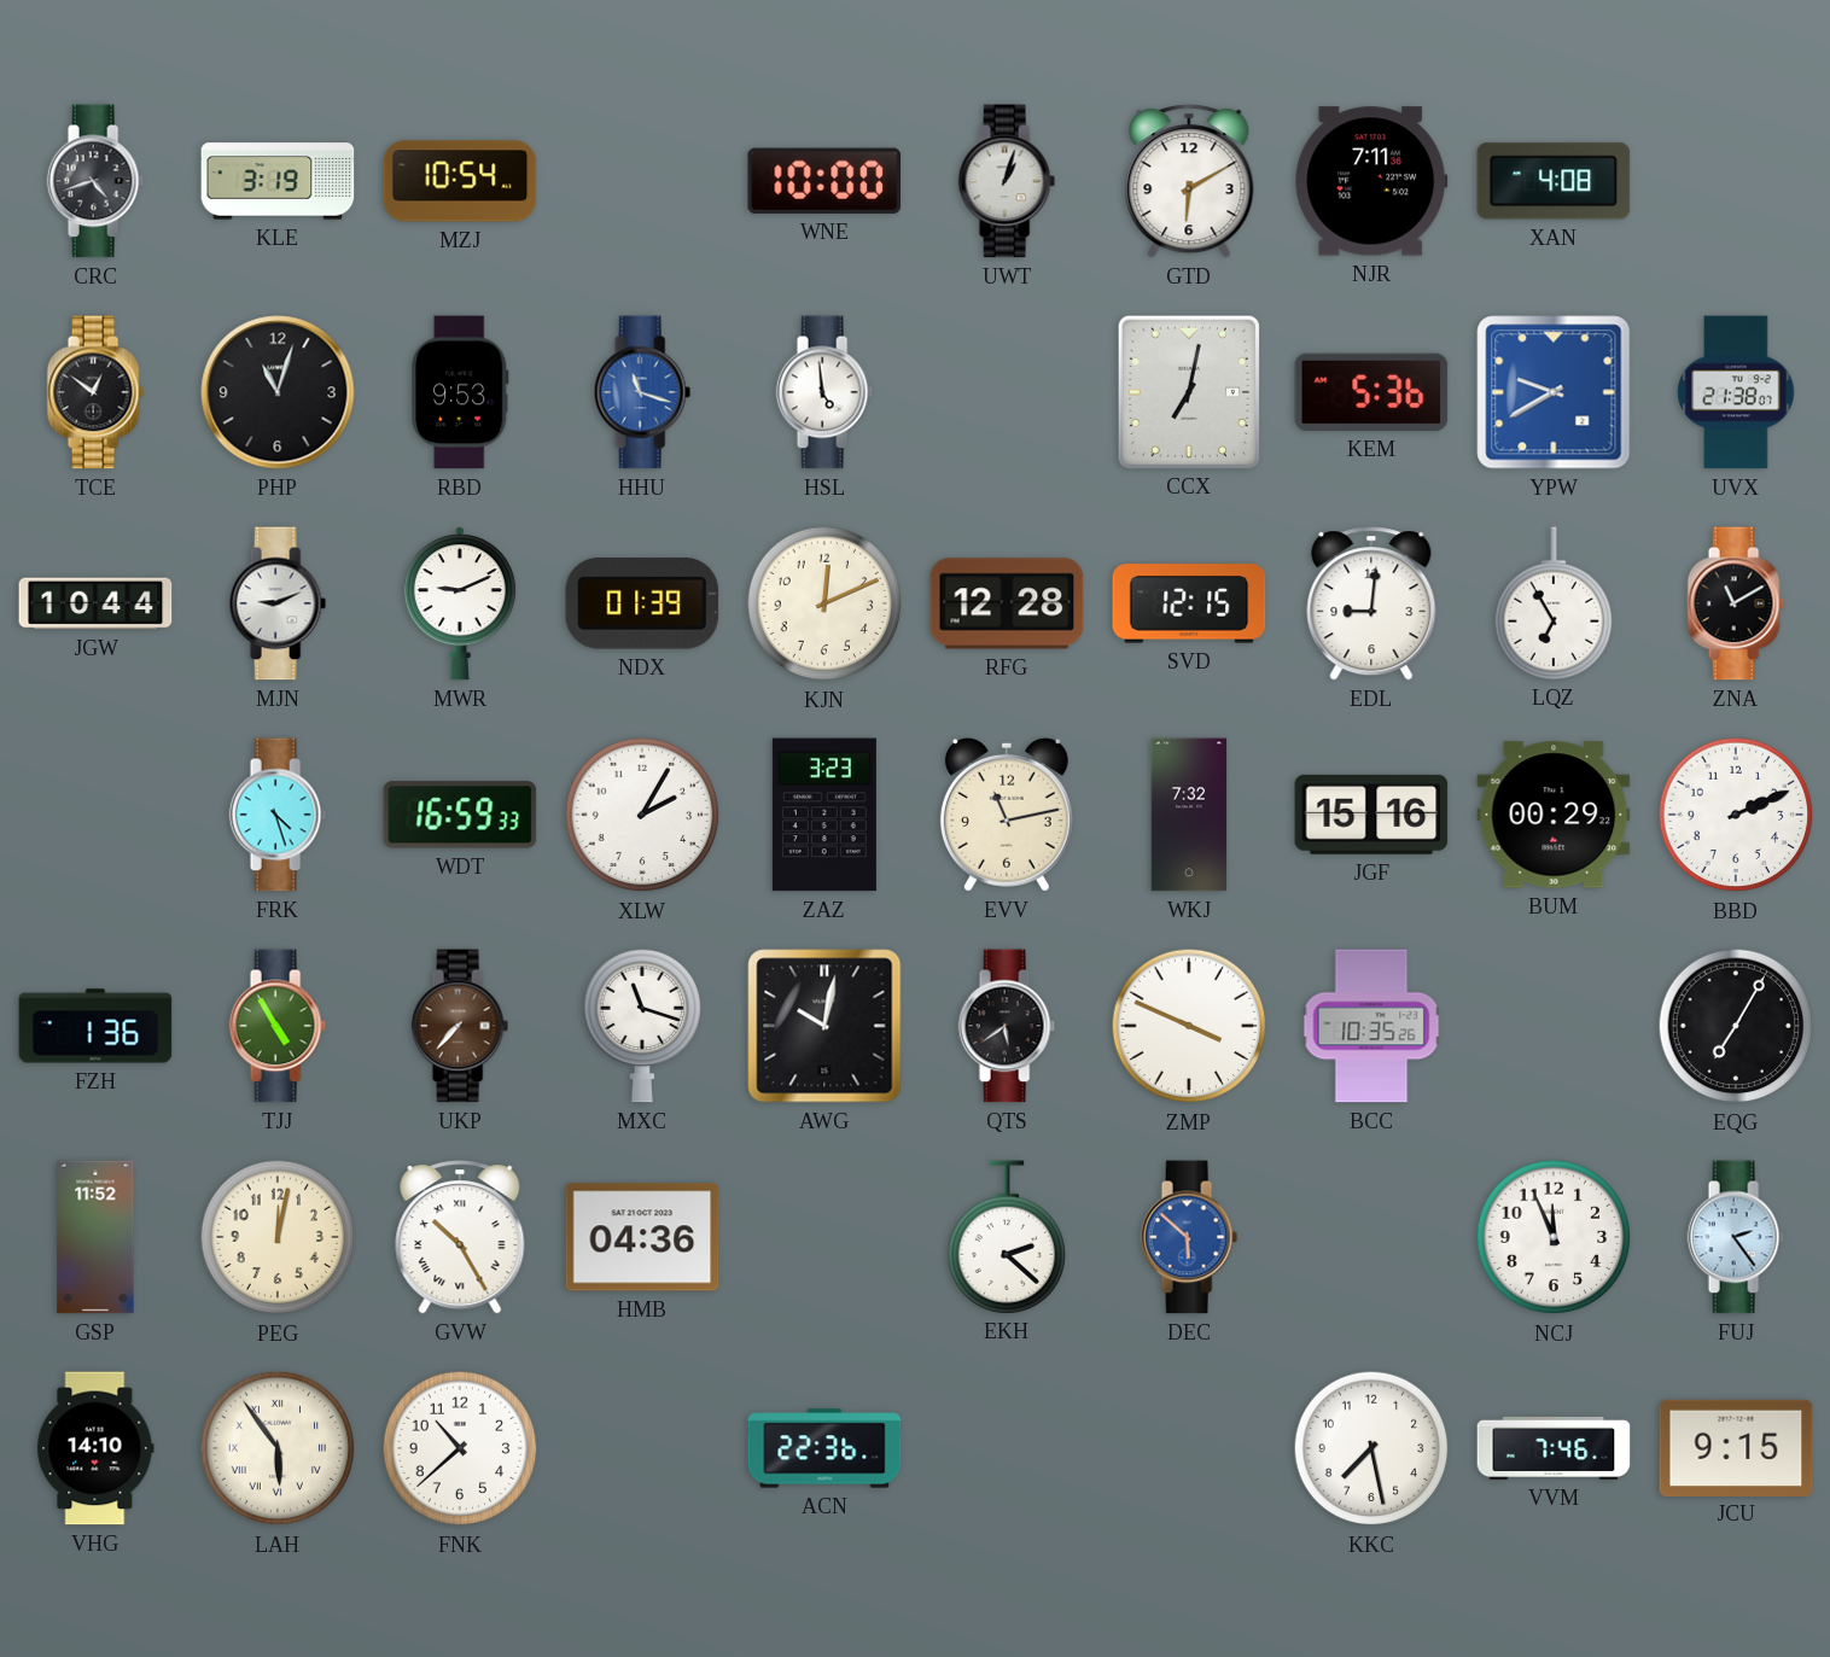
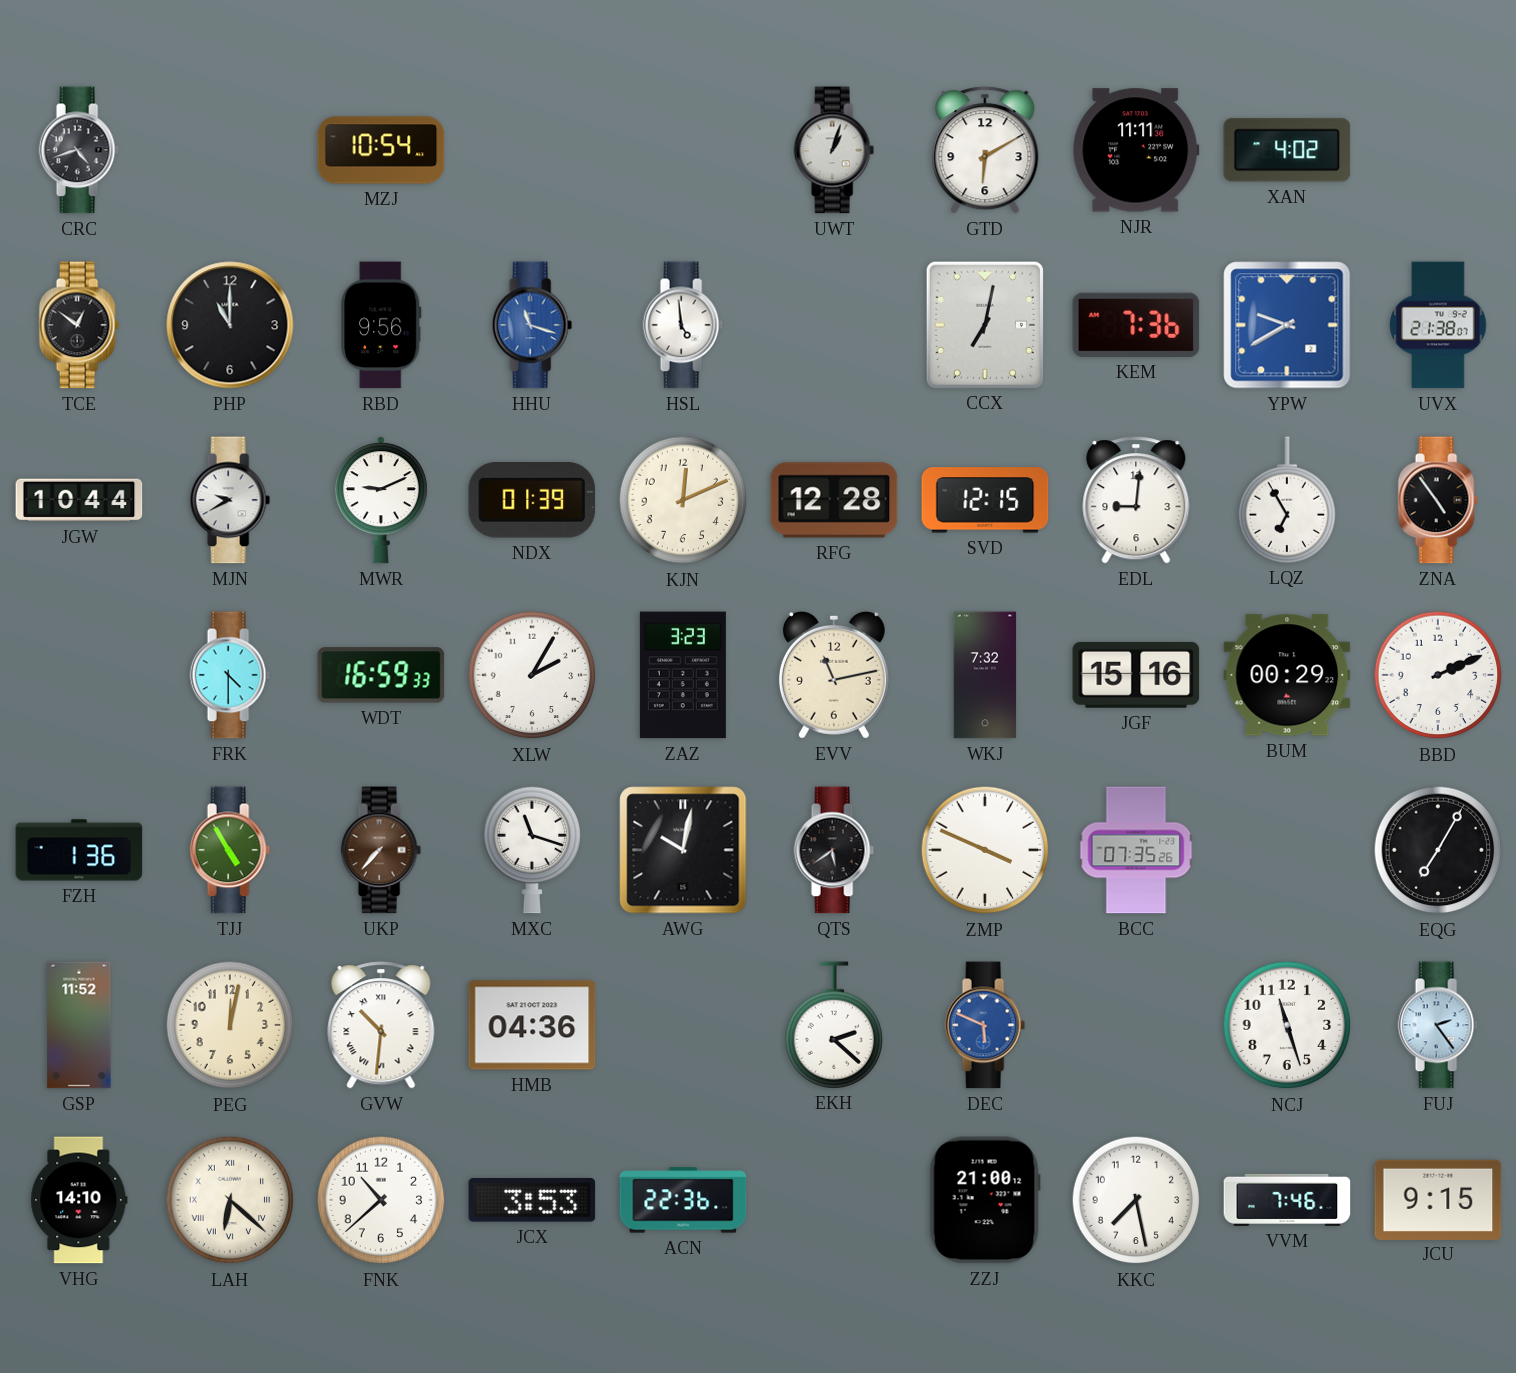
KLE: 3:19 -> none (278, 181)
WNE: 10:00 -> none (824, 181)
NJR: 7:11 -> 11:11 (1136, 150)
XAN: 4:08 -> 4:02 (1287, 150)
PHP: 11:03 -> 11:00 (230, 325)
RBD: 9:53 -> 9:56 (381, 325)
KEM: 5:36 -> 7:36 (1136, 325)
MJN: 9:11 -> 9:40 (230, 500)
ZNA: 11:10 -> 4:54 (1438, 500)
FRK: 4:27 -> 4:30 (230, 675)
BCC: 10:35 -> 07:35 (1136, 850)
GVW: 10:25 -> 10:31 (381, 1025)
DEC: 5:52 -> 5:49 (985, 1025)
NCJ: 11:56 -> 11:27 (1287, 1025)
LAH: 5:54 -> 6:22 (230, 1200)
JCX: none -> 3:53 (532, 1201)
ZZJ: none -> 21:00 (985, 1200)
